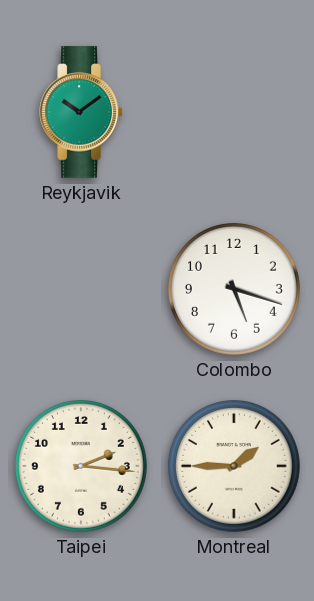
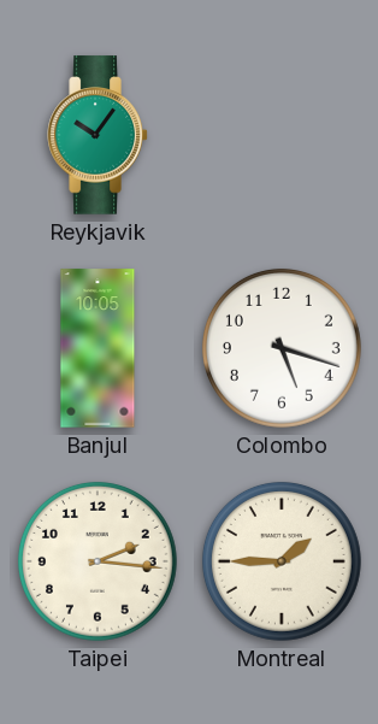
Reykjavik: 10:09 -> 10:06 (98, 135)
Banjul: none -> 10:05 (98, 348)
